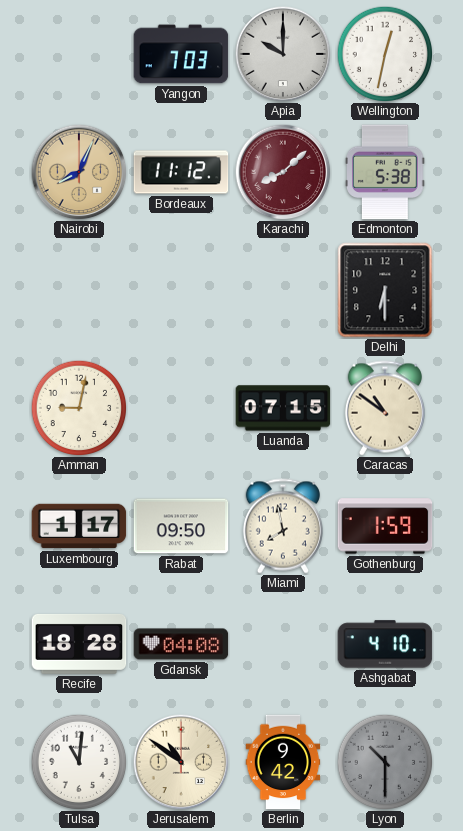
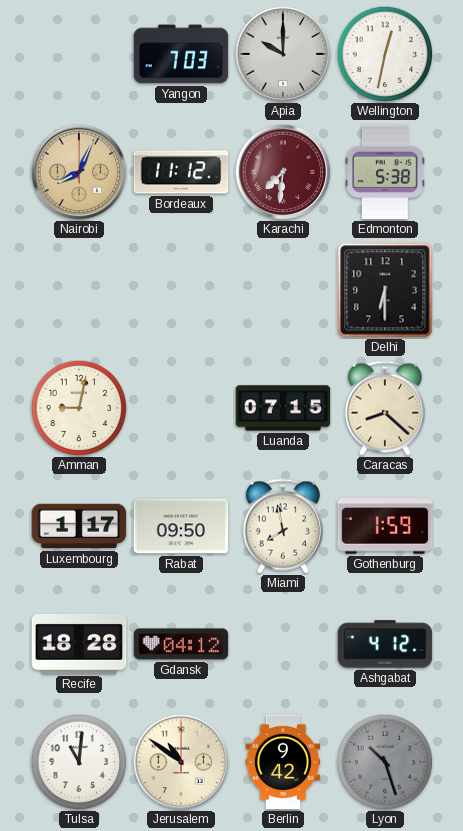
Karachi: 8:08 -> 7:31 (283, 172)
Caracas: 10:51 -> 8:22 (385, 408)
Gdansk: 04:08 -> 04:12 (181, 644)
Ashgabat: 4:10 -> 4:12 (385, 644)
Lyon: 10:30 -> 10:27 (385, 762)
